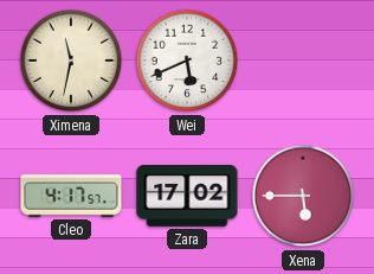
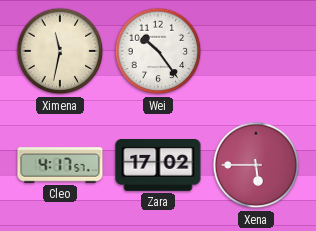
Wei: 5:41 -> 10:24 (158, 51)
